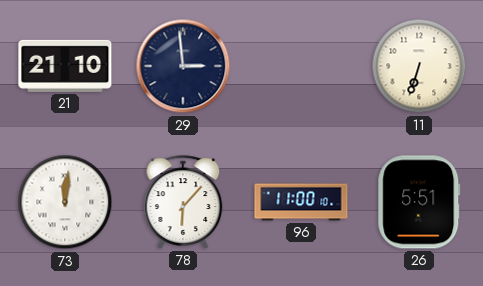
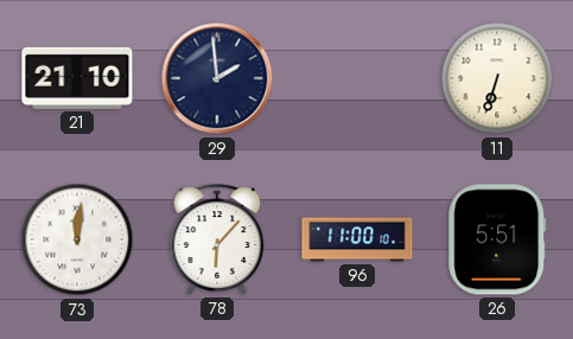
29: 2:59 -> 1:59 (217, 78)
